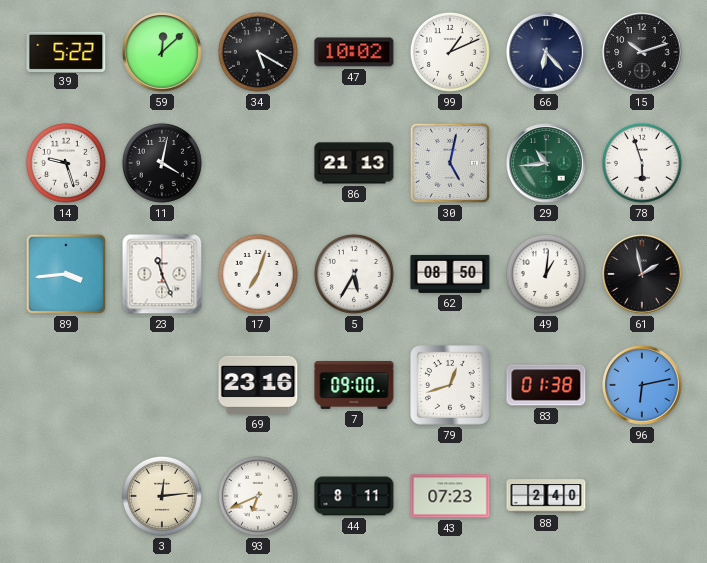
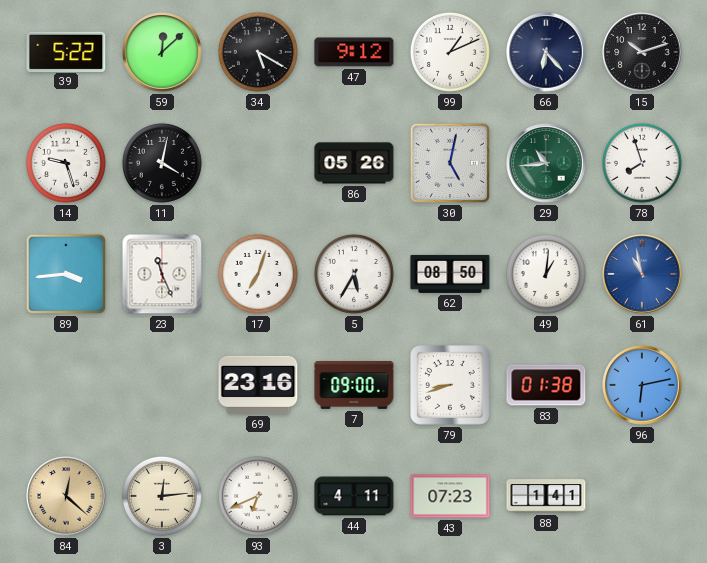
47: 10:02 -> 9:12 (354, 52)
86: 21:13 -> 05:26 (354, 163)
78: 5:57 -> 7:57 (642, 163)
61: 1:58 -> 10:58 (642, 274)
61 dial: black -> blue (642, 274)
79: 12:42 -> 8:42 (450, 385)
84: none -> 12:22 (66, 496)
44: 8:11 -> 4:11 (354, 496)
88: 2:40 -> 1:41 (546, 496)
